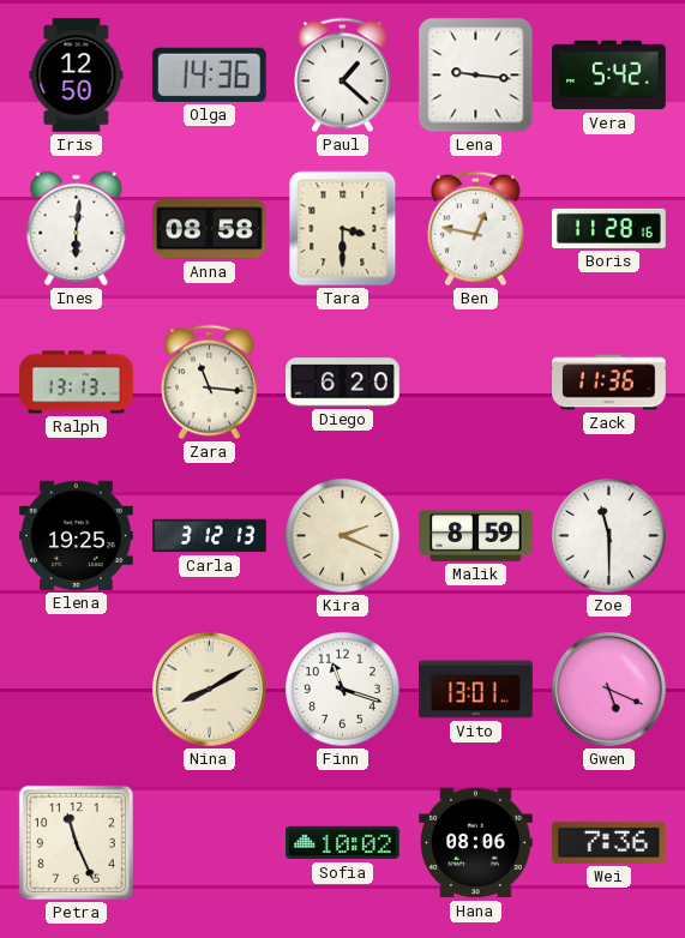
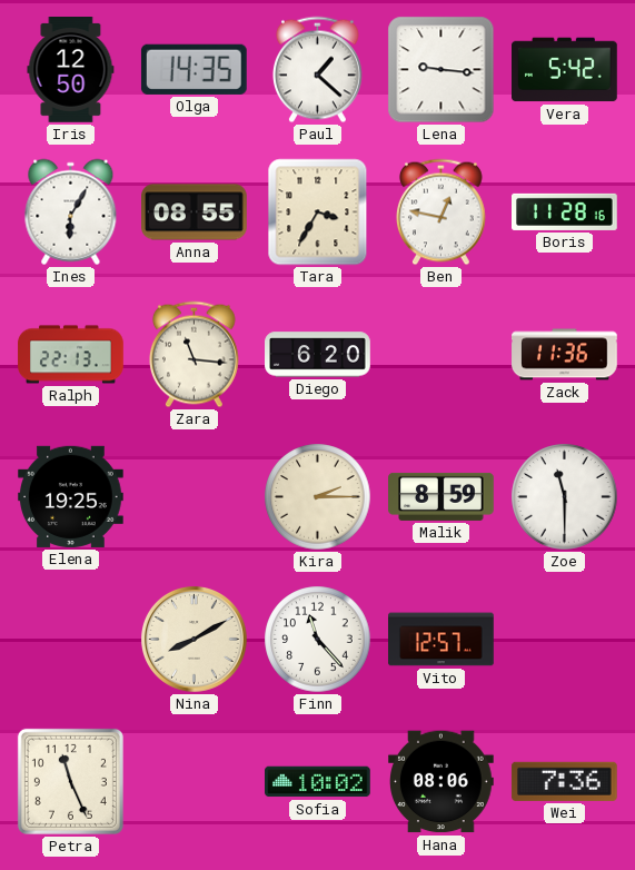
Olga: 14:36 -> 14:35 (194, 69)
Ines: 6:01 -> 6:05 (71, 212)
Anna: 08:58 -> 08:55 (195, 212)
Tara: 3:30 -> 3:35 (318, 212)
Ralph: 13:13 -> 22:13 (71, 355)
Carla: 3:12 -> none (210, 536)
Kira: 2:19 -> 2:15 (318, 497)
Finn: 11:18 -> 11:23 (318, 640)
Vito: 13:01 -> 12:57 (441, 640)
Gwen: 5:19 -> none (609, 690)
